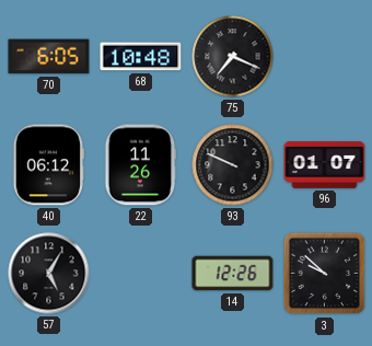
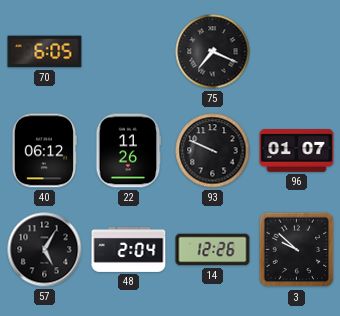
68: 10:48 -> none (141, 57)
48: none -> 2:04 (129, 249)
